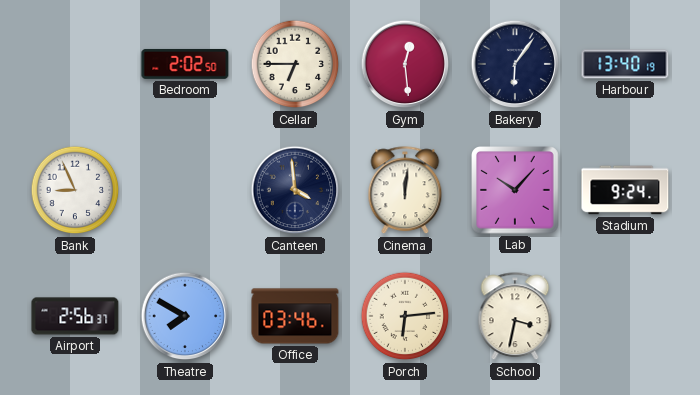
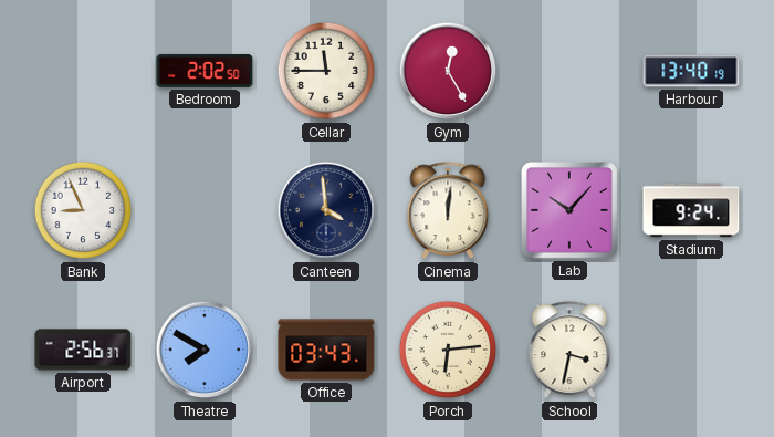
Cellar: 6:45 -> 11:45 (326, 71)
Gym: 12:29 -> 12:25 (448, 71)
Bakery: 6:06 -> none (515, 64)
Office: 03:46 -> 03:43 (326, 350)
